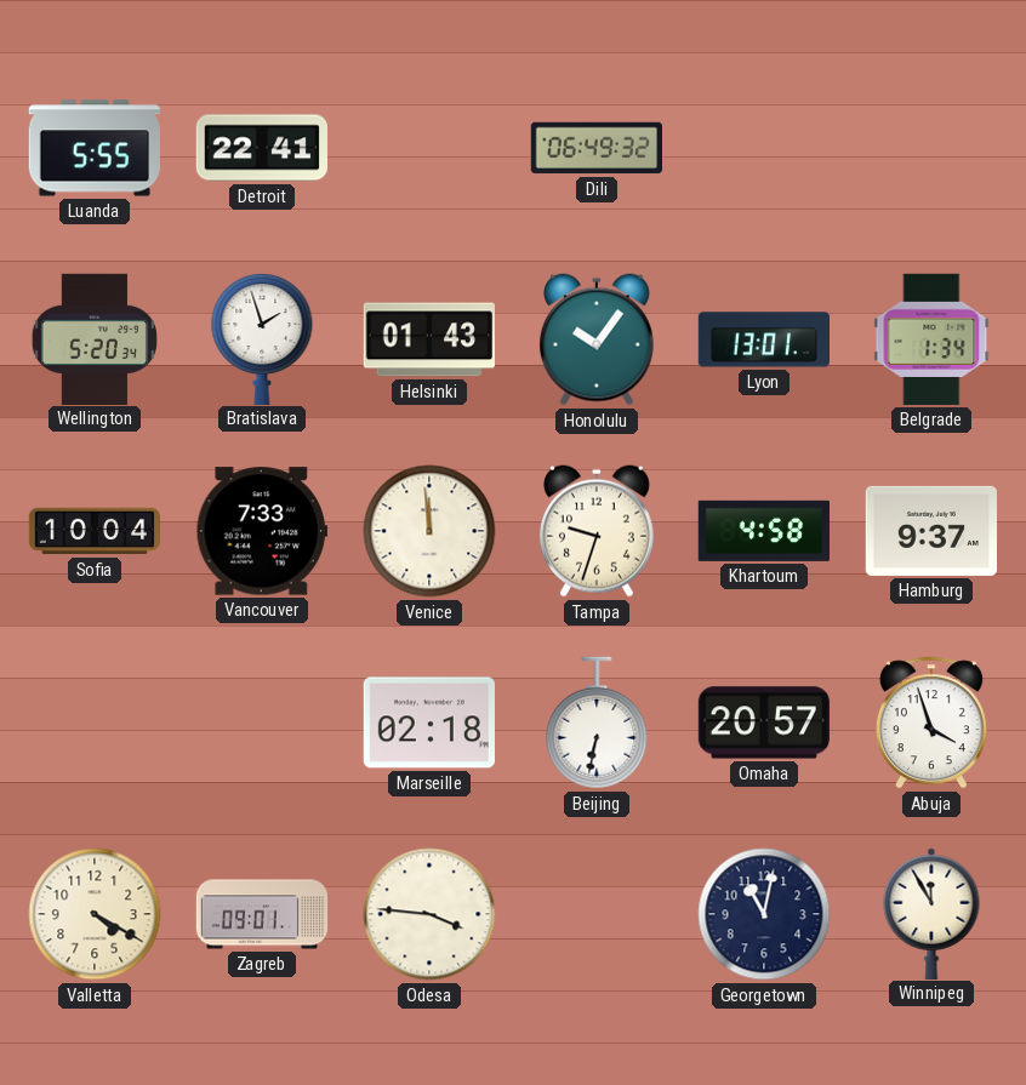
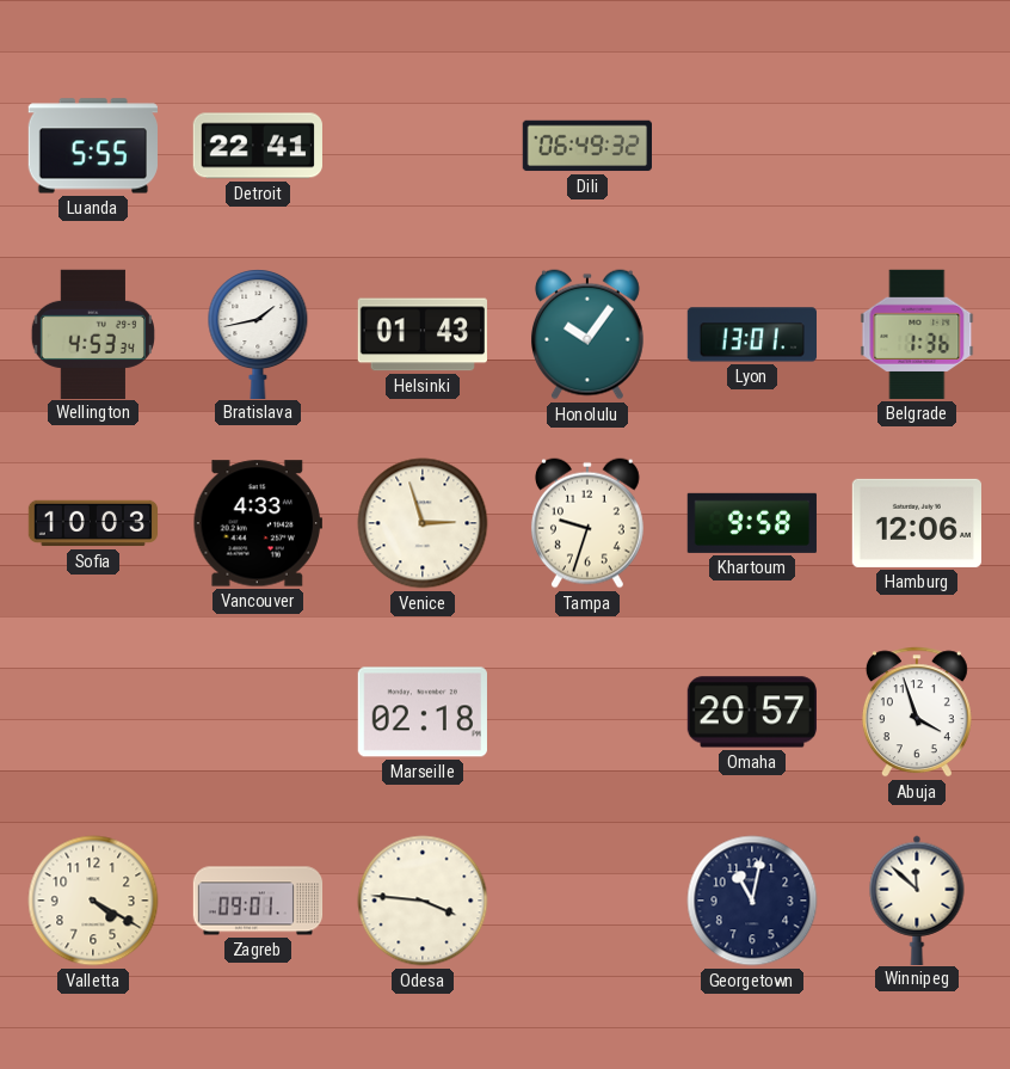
Wellington: 5:20 -> 4:53 (93, 333)
Bratislava: 1:57 -> 1:43 (258, 333)
Belgrade: 1:34 -> 1:36 (917, 334)
Sofia: 10:04 -> 10:03 (93, 523)
Vancouver: 7:33 -> 4:33 (258, 523)
Venice: 11:59 -> 2:57 (423, 523)
Khartoum: 4:58 -> 9:58 (752, 523)
Hamburg: 9:37 -> 12:06 (916, 523)
Beijing: 6:32 -> none (597, 723)
Winnipeg: 11:55 -> 11:52 (917, 899)
